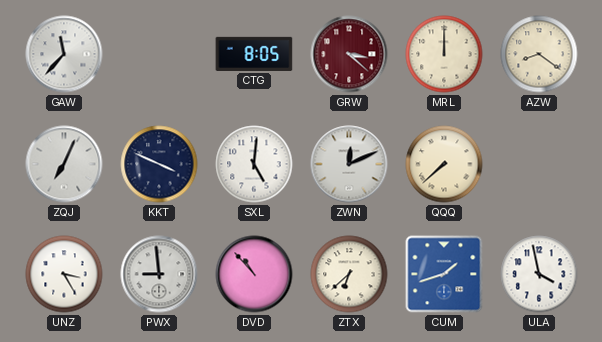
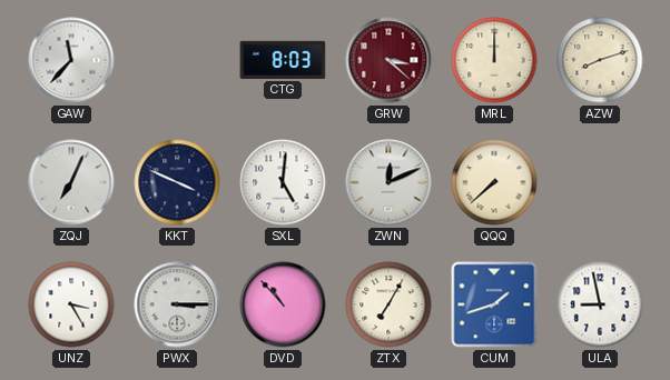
CTG: 8:05 -> 8:03 (283, 60)
AZW: 8:21 -> 8:12 (600, 60)
PWX: 8:59 -> 3:15 (177, 304)
ZTX: 6:38 -> 7:05 (388, 304)
ULA: 3:58 -> 8:58 (600, 304)
